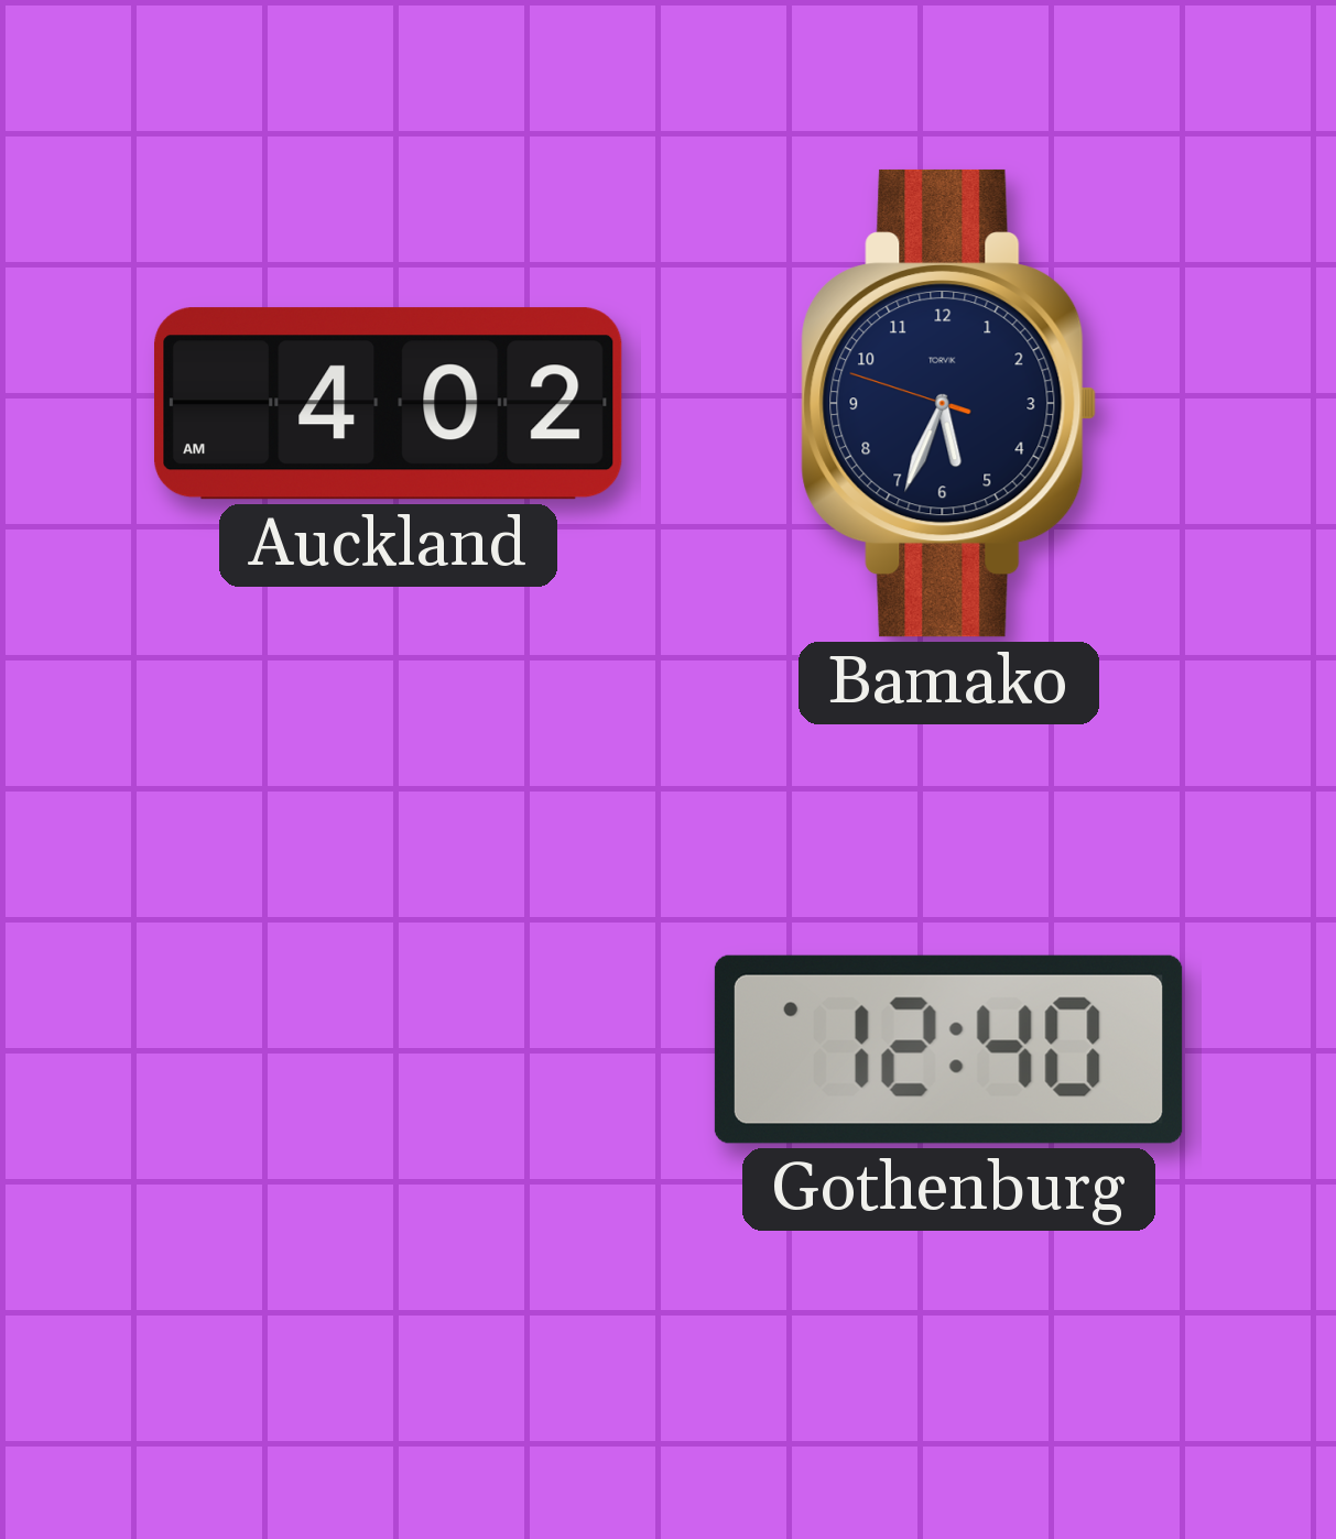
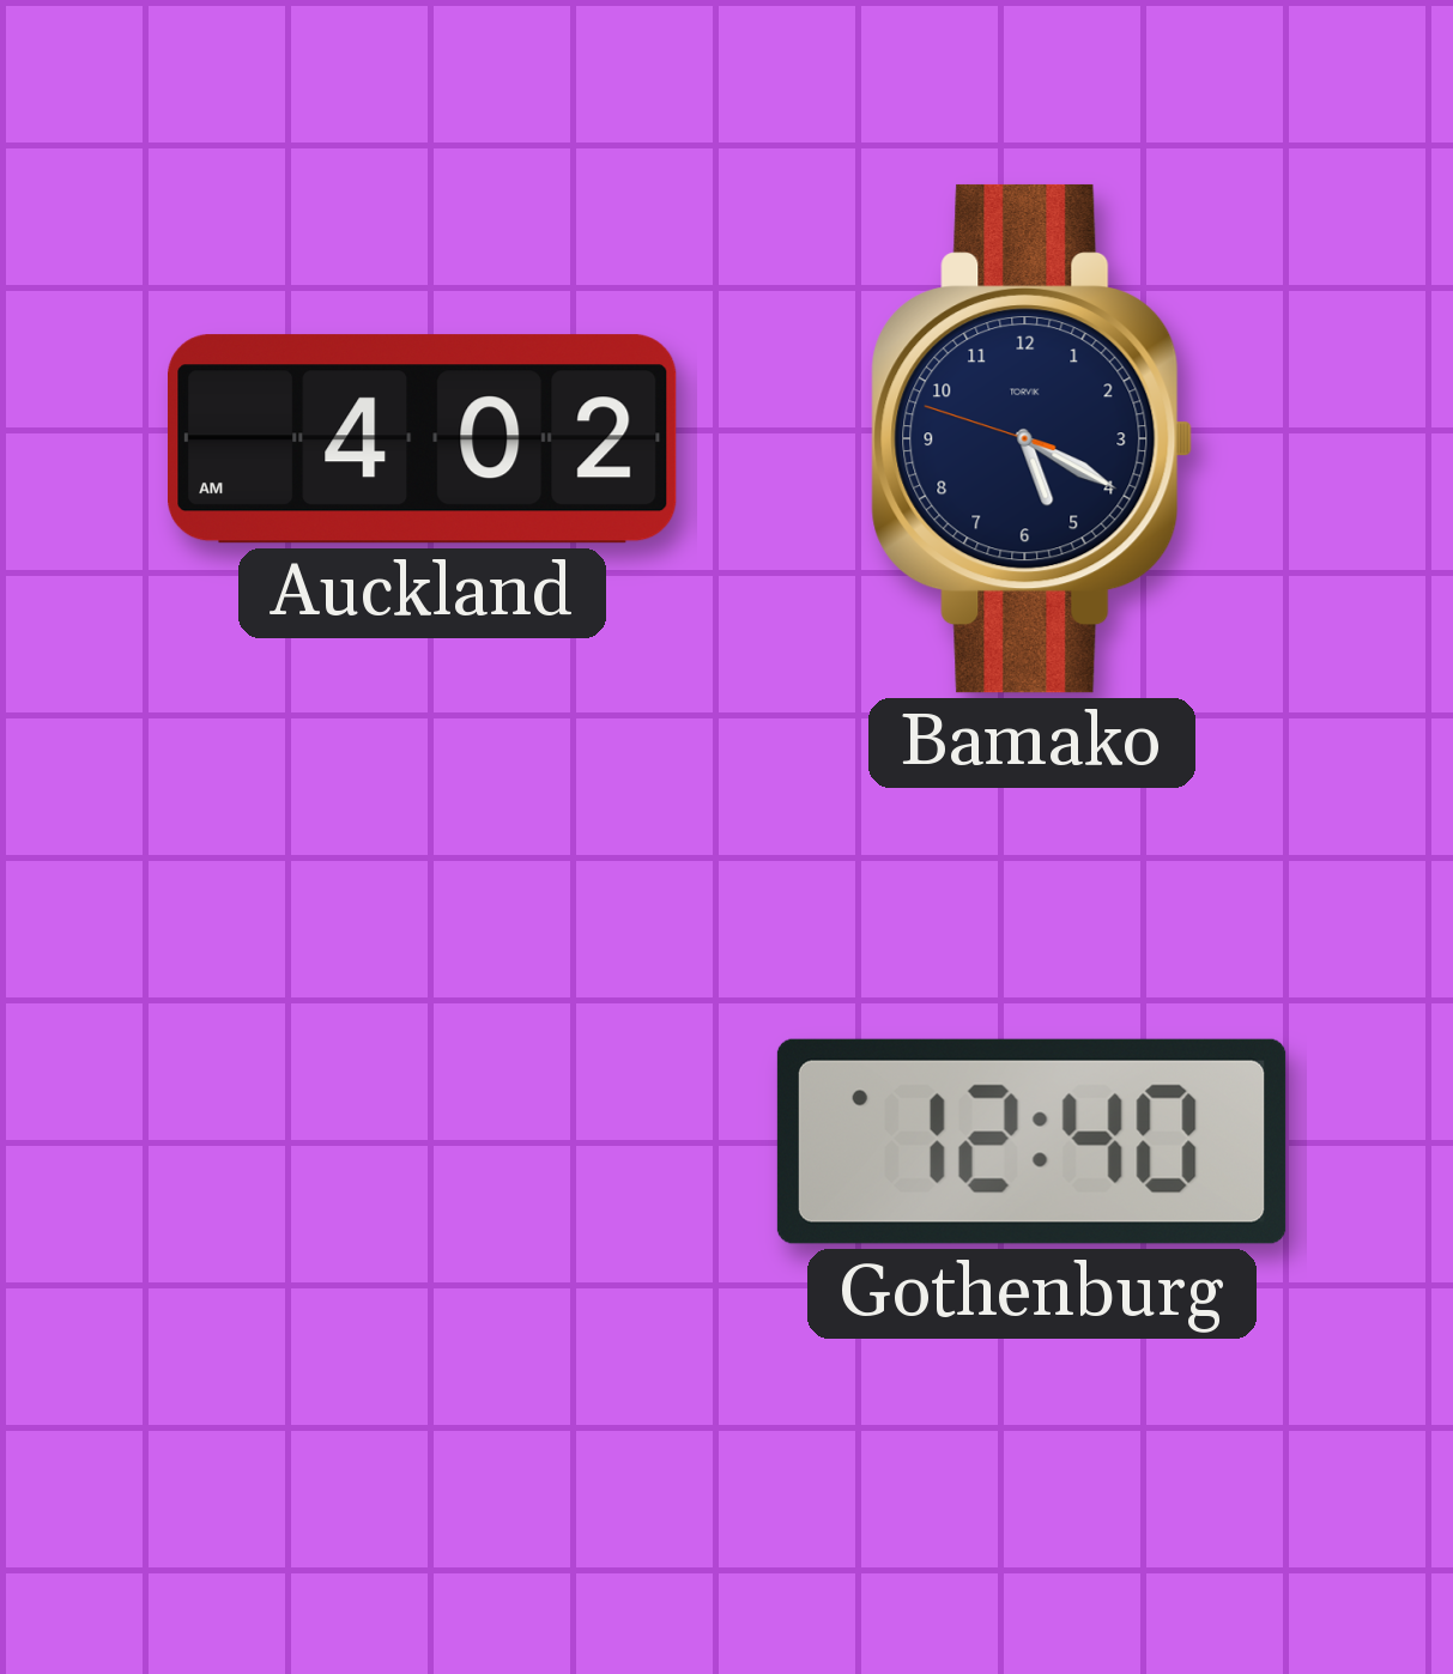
Bamako: 5:33 -> 5:19 (1033, 438)
